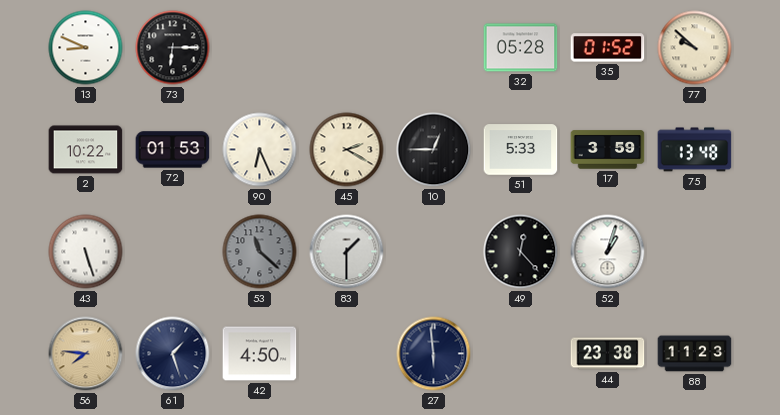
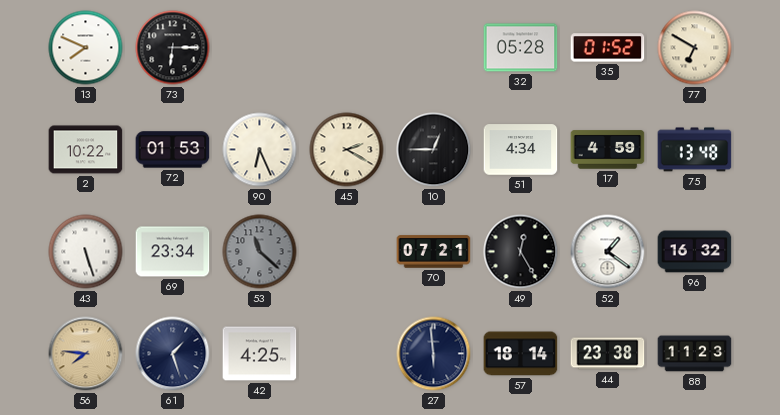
13: 8:49 -> 7:49 (86, 48)
77: 9:52 -> 6:50 (695, 48)
51: 5:33 -> 4:34 (521, 150)
17: 3:59 -> 4:59 (608, 150)
69: none -> 23:34 (173, 252)
83: 1:30 -> none (347, 252)
70: none -> 07:21 (434, 252)
49: 12:23 -> 12:25 (521, 252)
52: 1:03 -> 1:21 (608, 252)
96: none -> 16:32 (695, 252)
42: 4:50 -> 4:25 (260, 354)
57: none -> 18:14 (521, 354)
